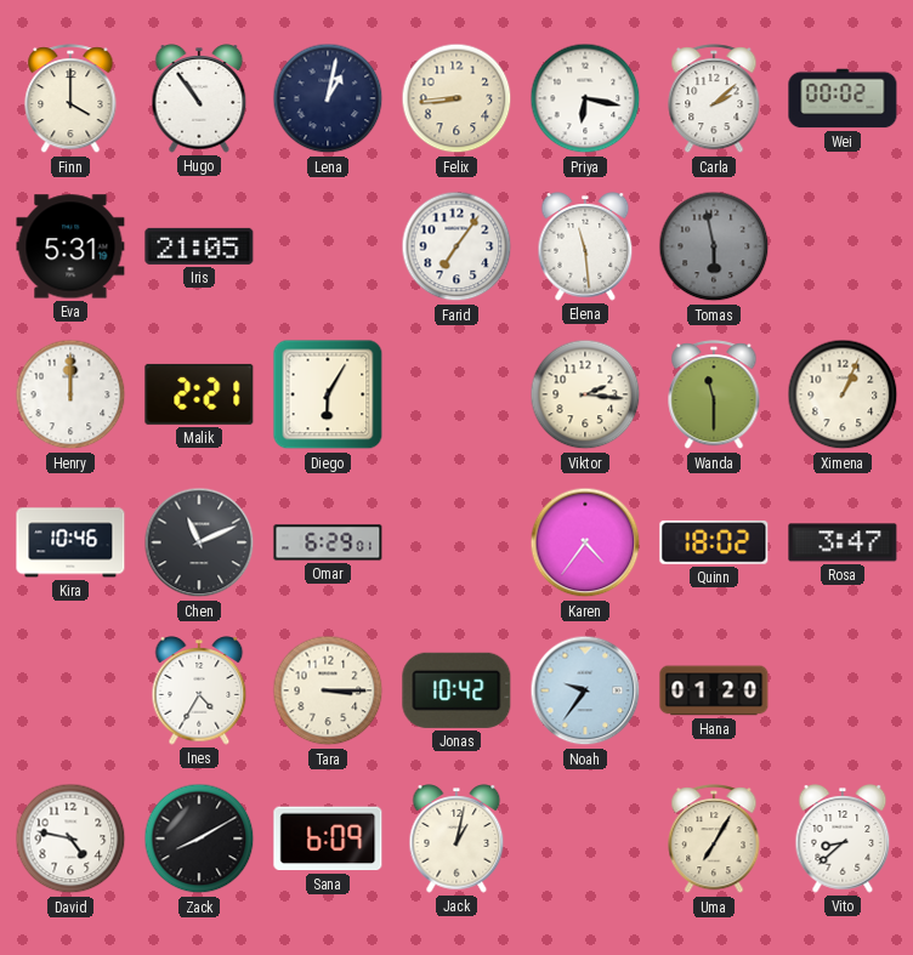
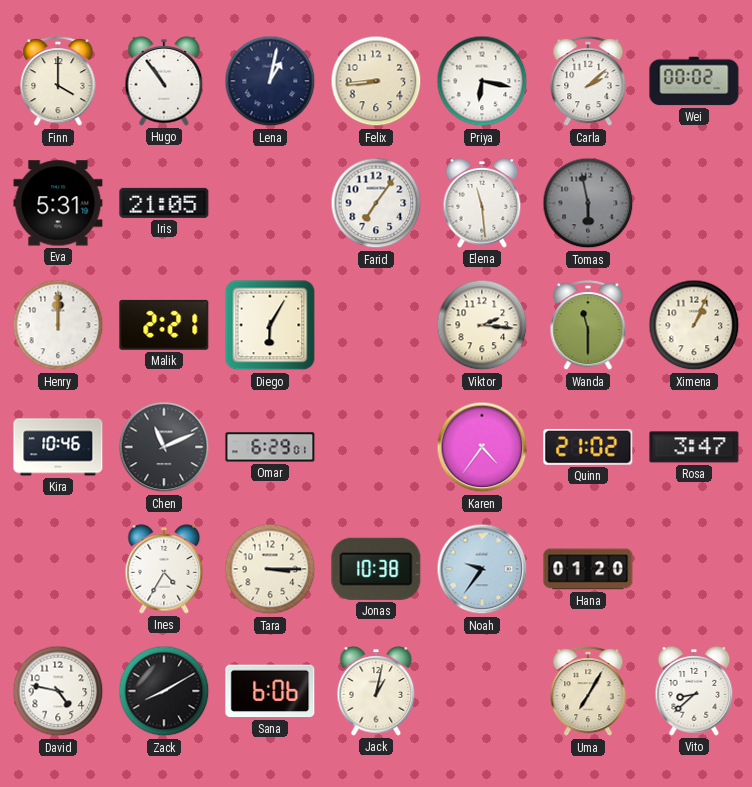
Quinn: 18:02 -> 21:02 (588, 447)
Jonas: 10:42 -> 10:38 (376, 569)
Sana: 6:09 -> 6:06 (270, 691)
